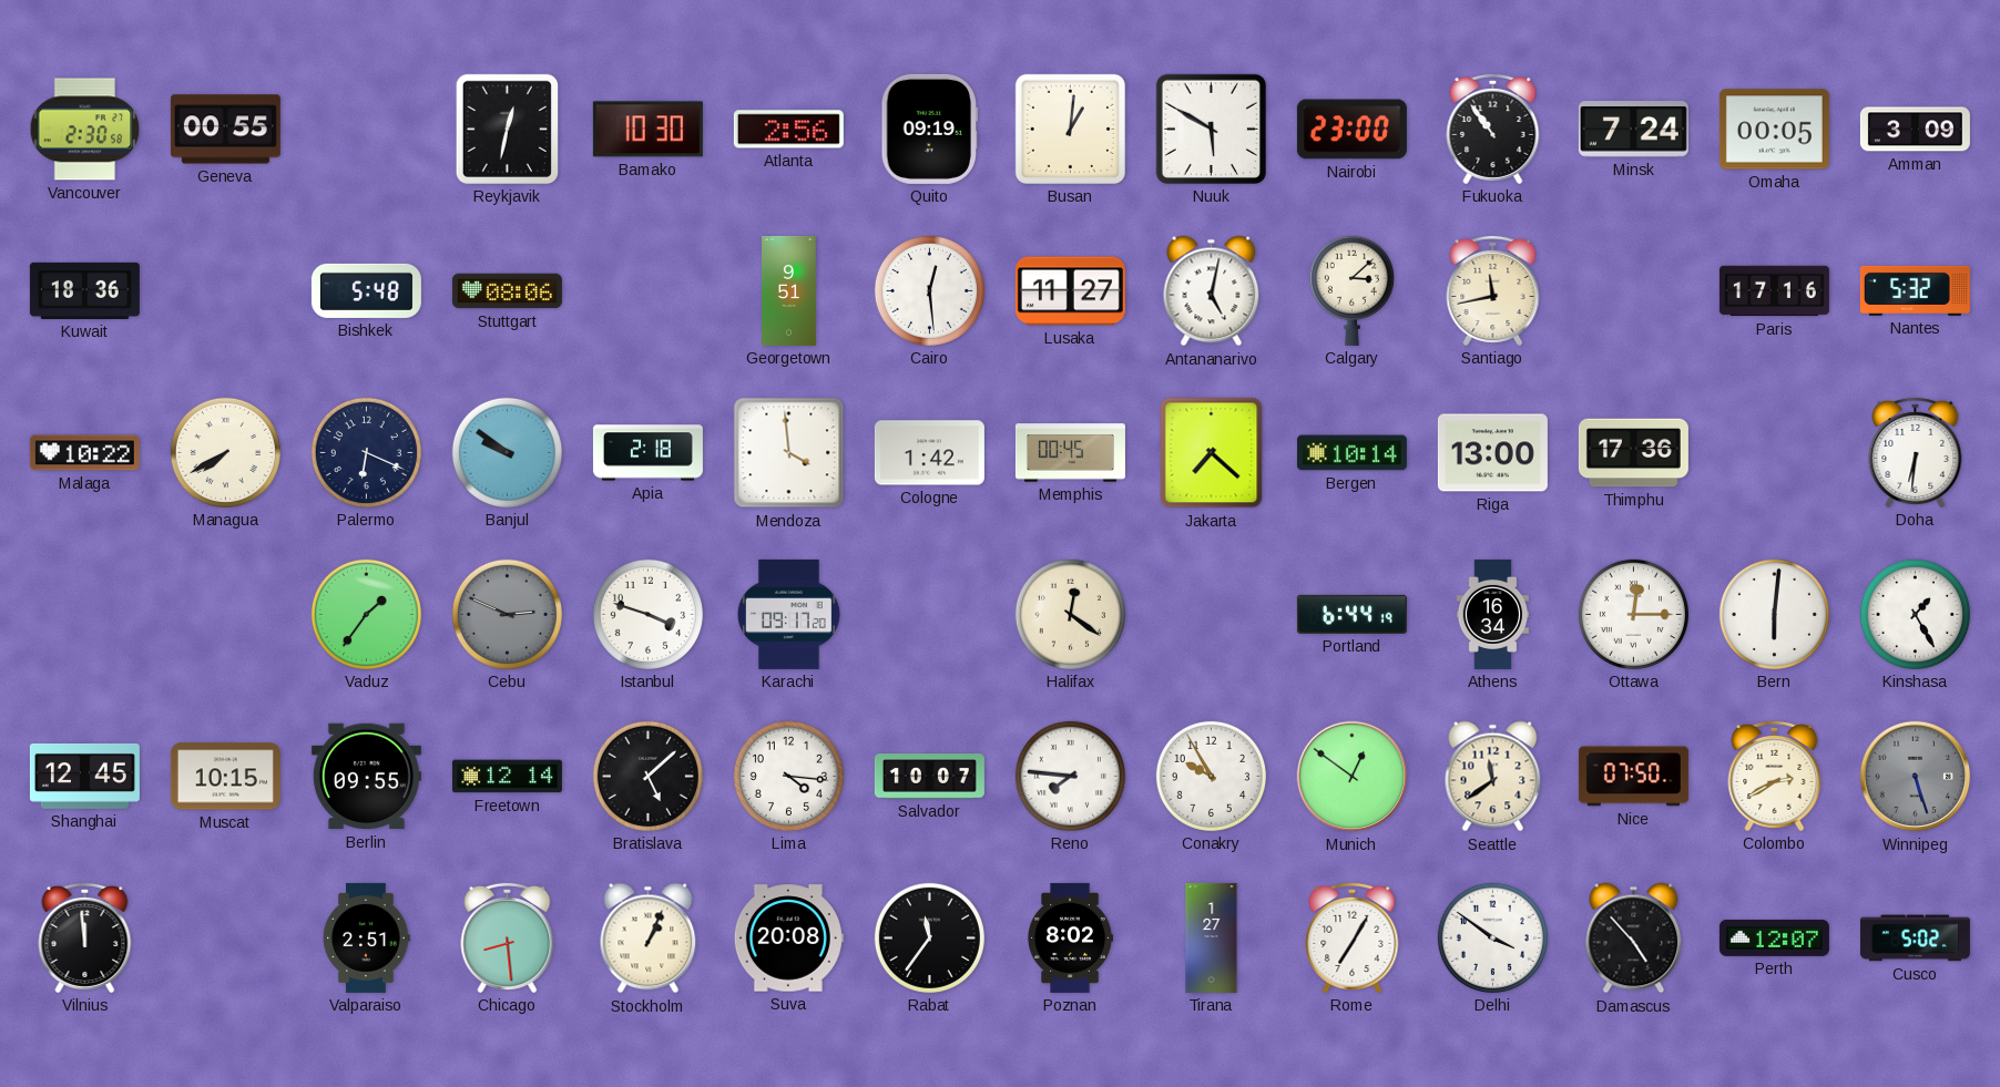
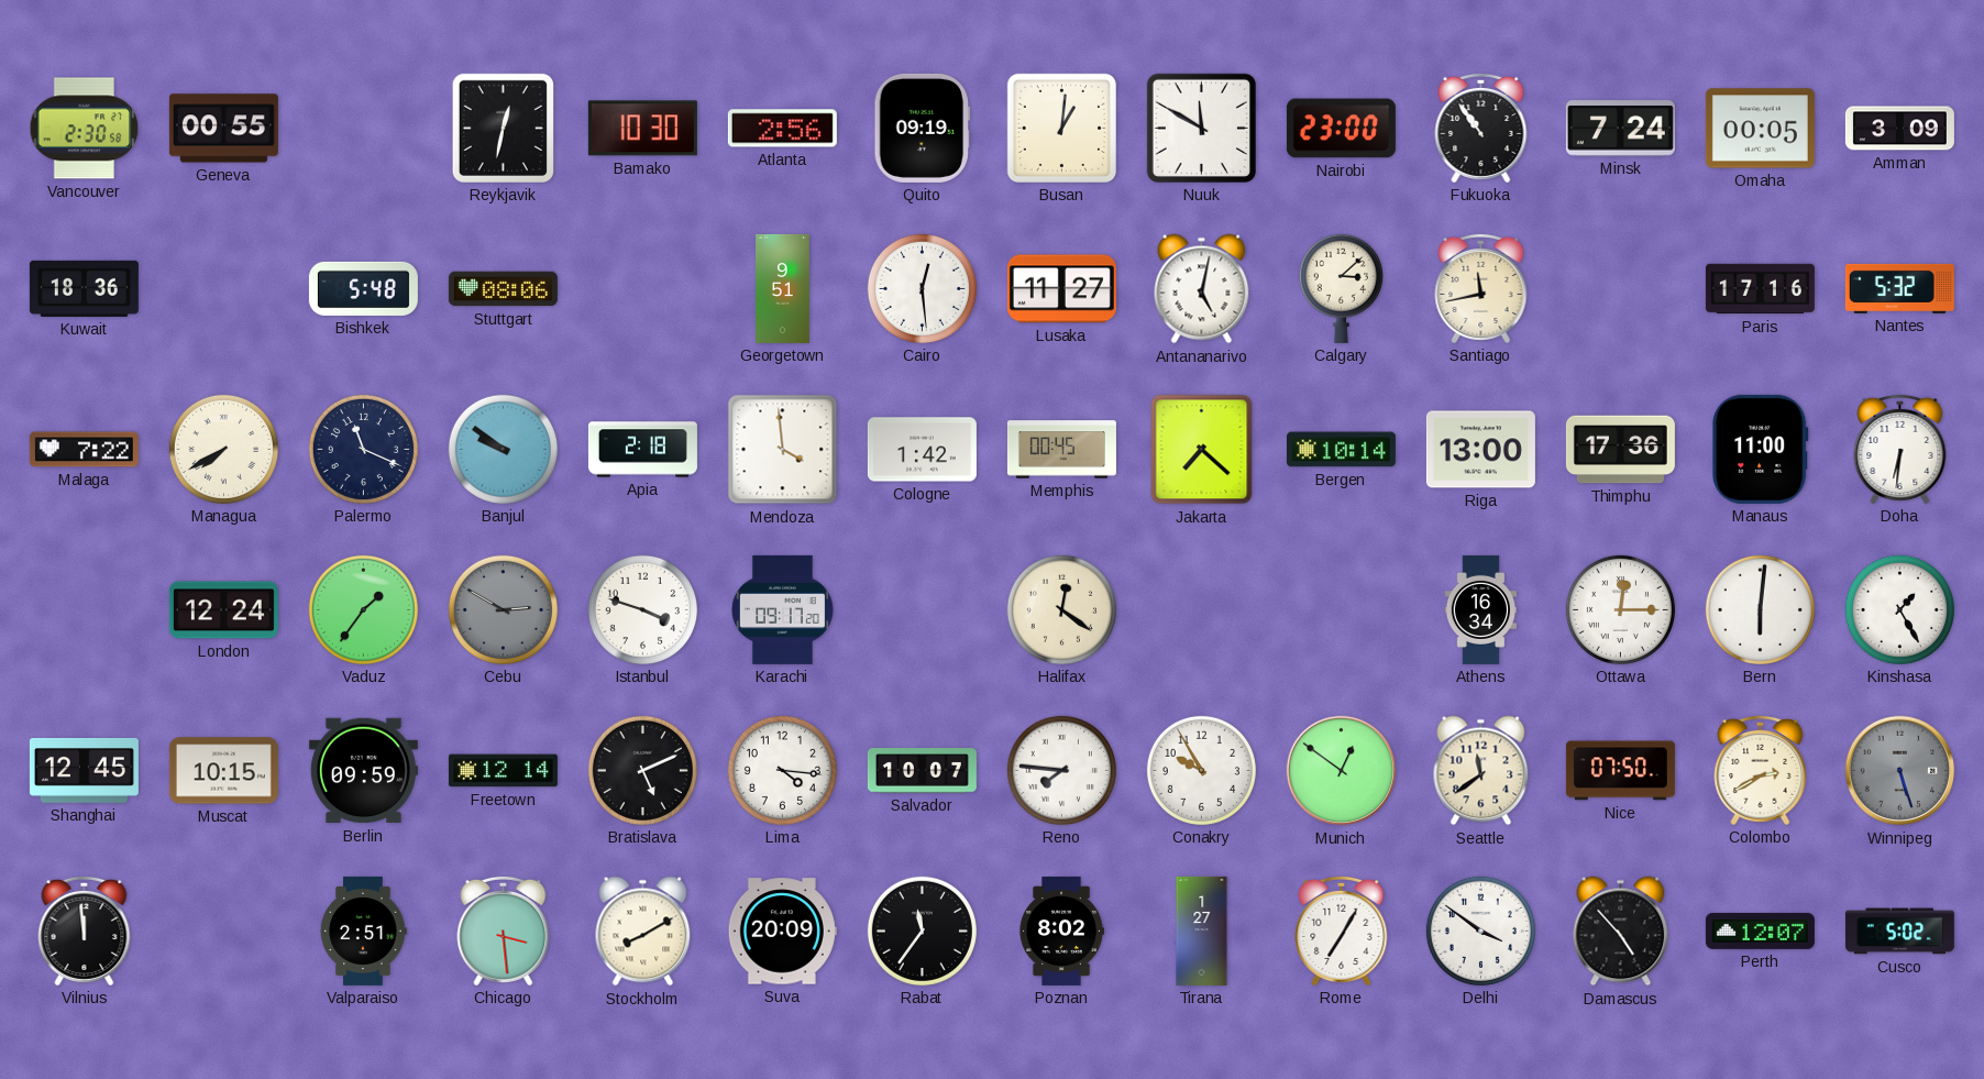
Nuuk: 5:50 -> 11:50 (1201, 128)
Malaga: 10:22 -> 7:22 (84, 450)
Palermo: 6:19 -> 11:19 (363, 449)
Manaus: none -> 11:00 (1761, 449)
London: none -> 12:24 (223, 610)
Cebu: 2:49 -> 2:50 (503, 609)
Portland: 6:44 -> none (1351, 614)
Berlin: 09:55 -> 09:59 (363, 771)
Bratislava: 5:08 -> 5:11 (642, 770)
Chicago: 8:29 -> 3:29 (504, 931)
Stockholm: 1:04 -> 8:10 (643, 932)
Suva: 20:08 -> 20:09 (782, 932)
